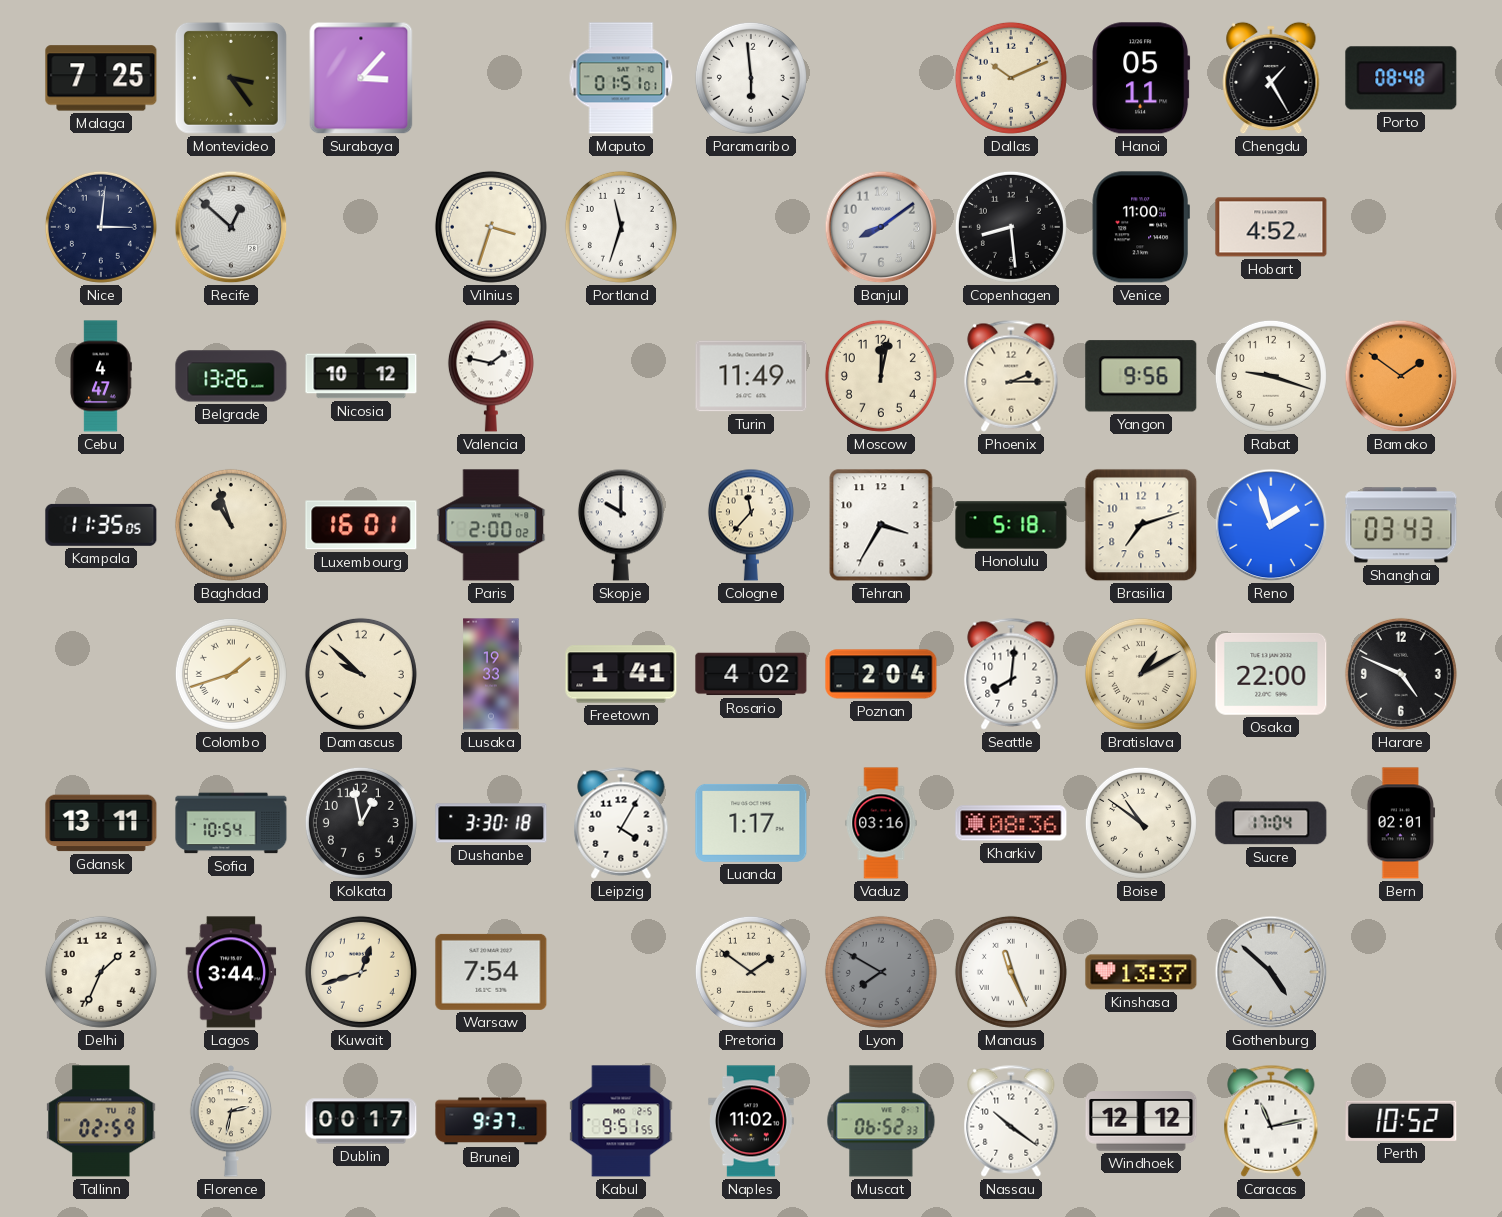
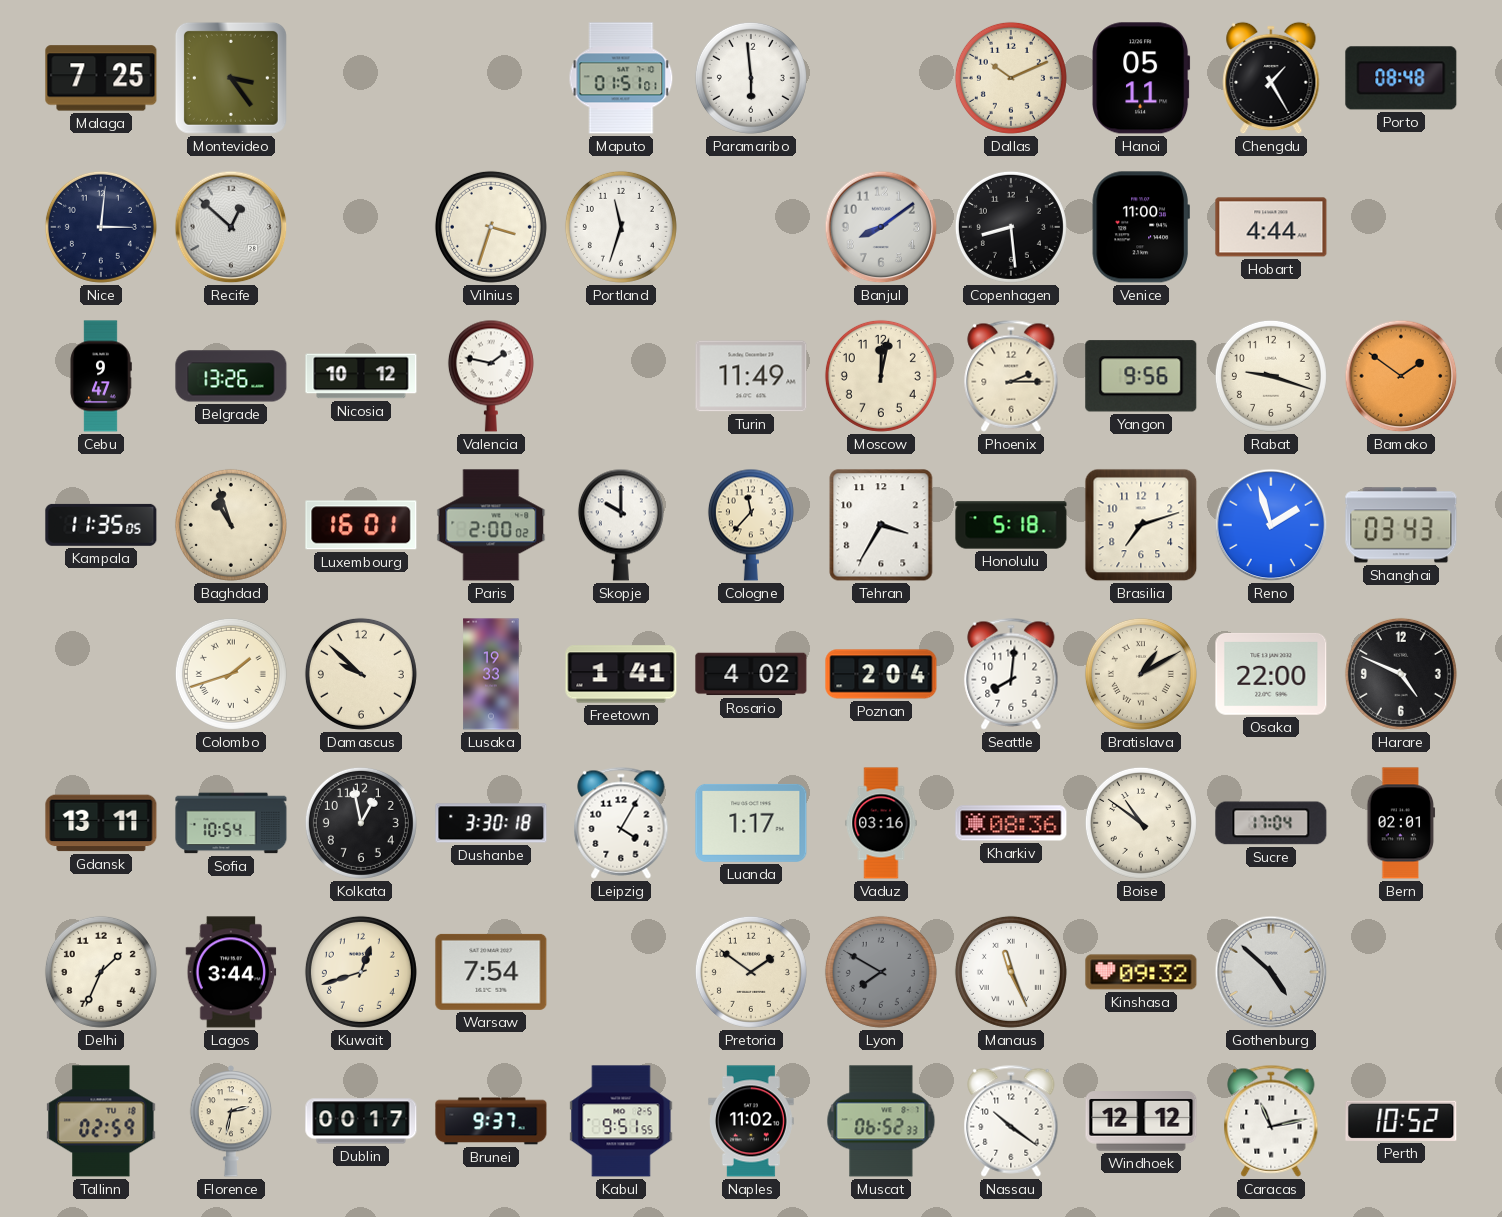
Surabaya: 3:07 -> none (361, 78)
Hobart: 4:52 -> 4:44 (1271, 227)
Cebu: 4:47 -> 9:47 (101, 376)
Kinshasa: 13:37 -> 09:32 (1141, 972)
